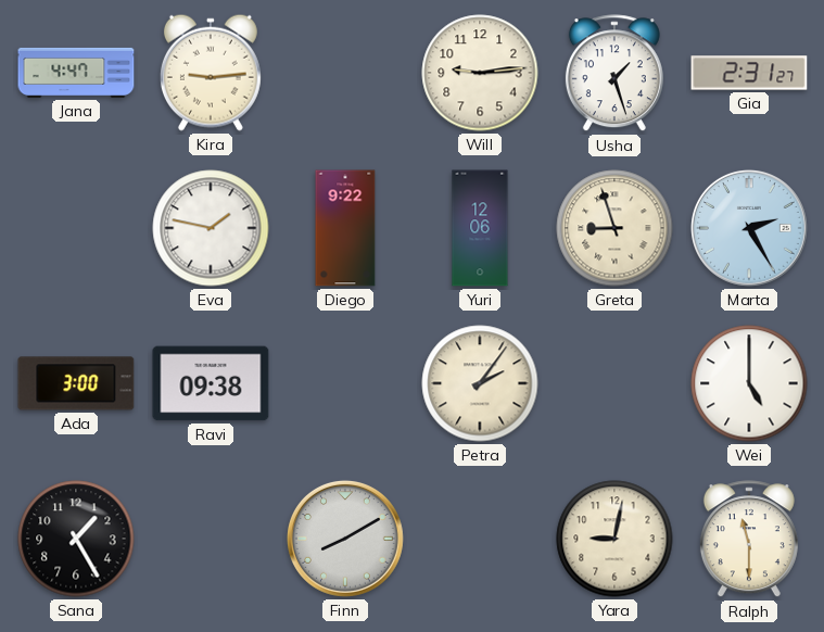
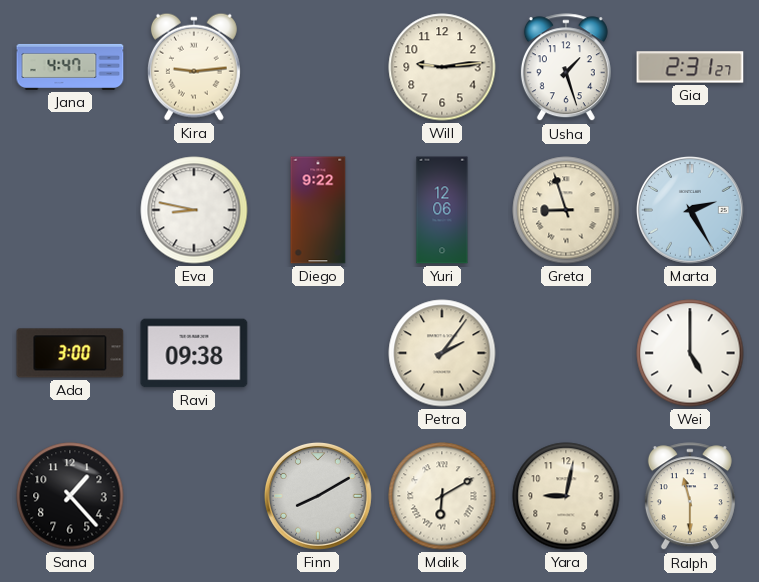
Eva: 1:47 -> 8:47 (194, 210)
Sana: 1:25 -> 1:23 (70, 496)
Malik: none -> 6:10 (442, 496)
